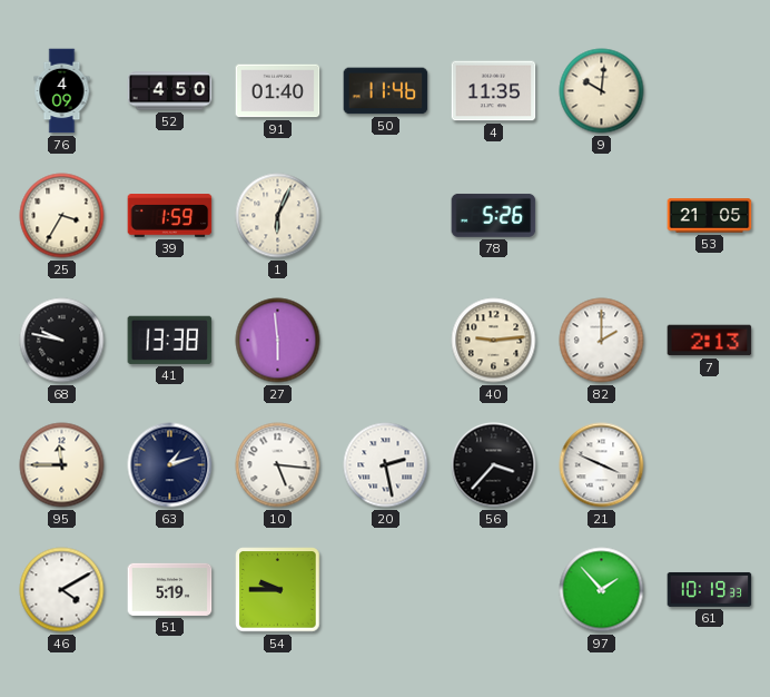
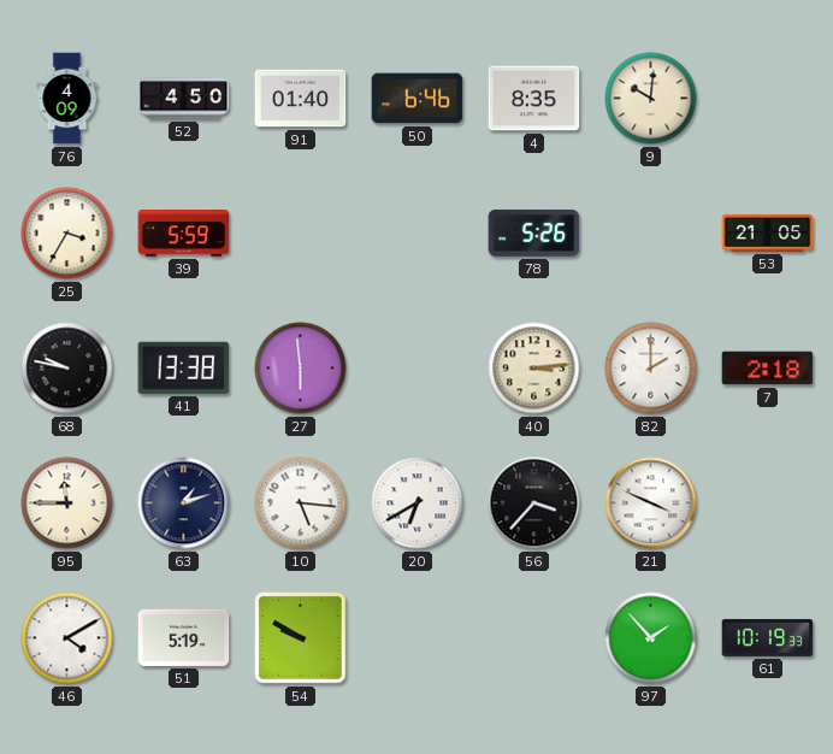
50: 11:46 -> 6:46 (418, 99)
4: 11:35 -> 8:35 (534, 99)
39: 1:59 -> 5:59 (184, 234)
1: 6:04 -> none (278, 216)
40: 9:14 -> 3:14 (534, 369)
7: 2:13 -> 2:18 (768, 369)
20: 2:28 -> 6:40 (418, 503)
54: 9:45 -> 9:50 (301, 638)
